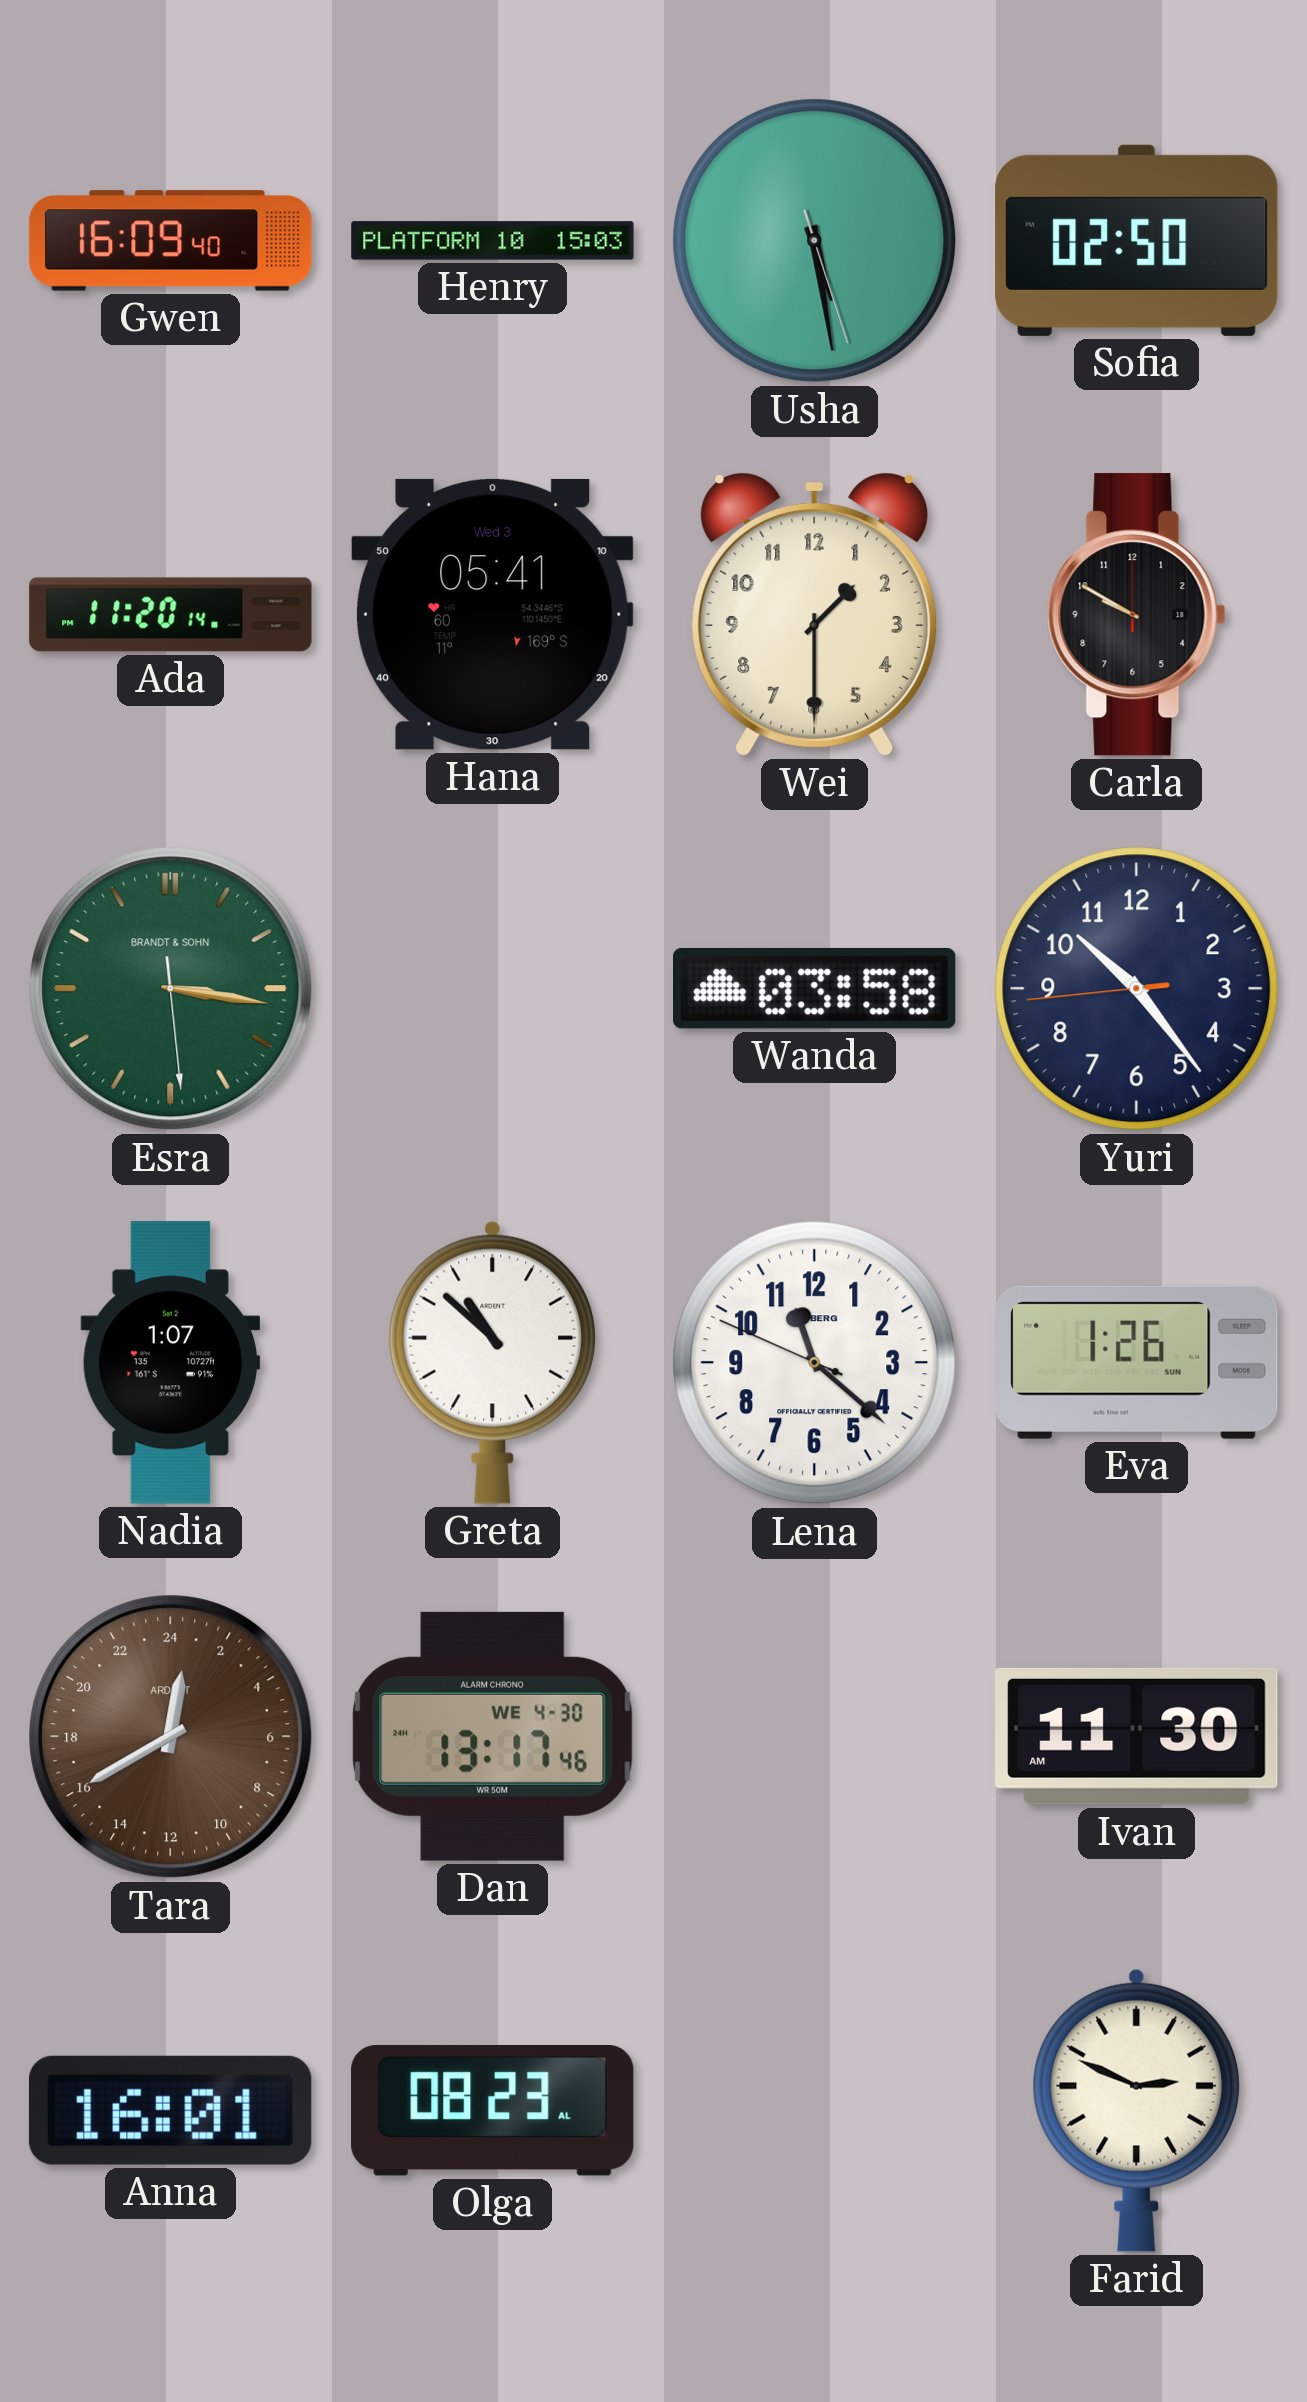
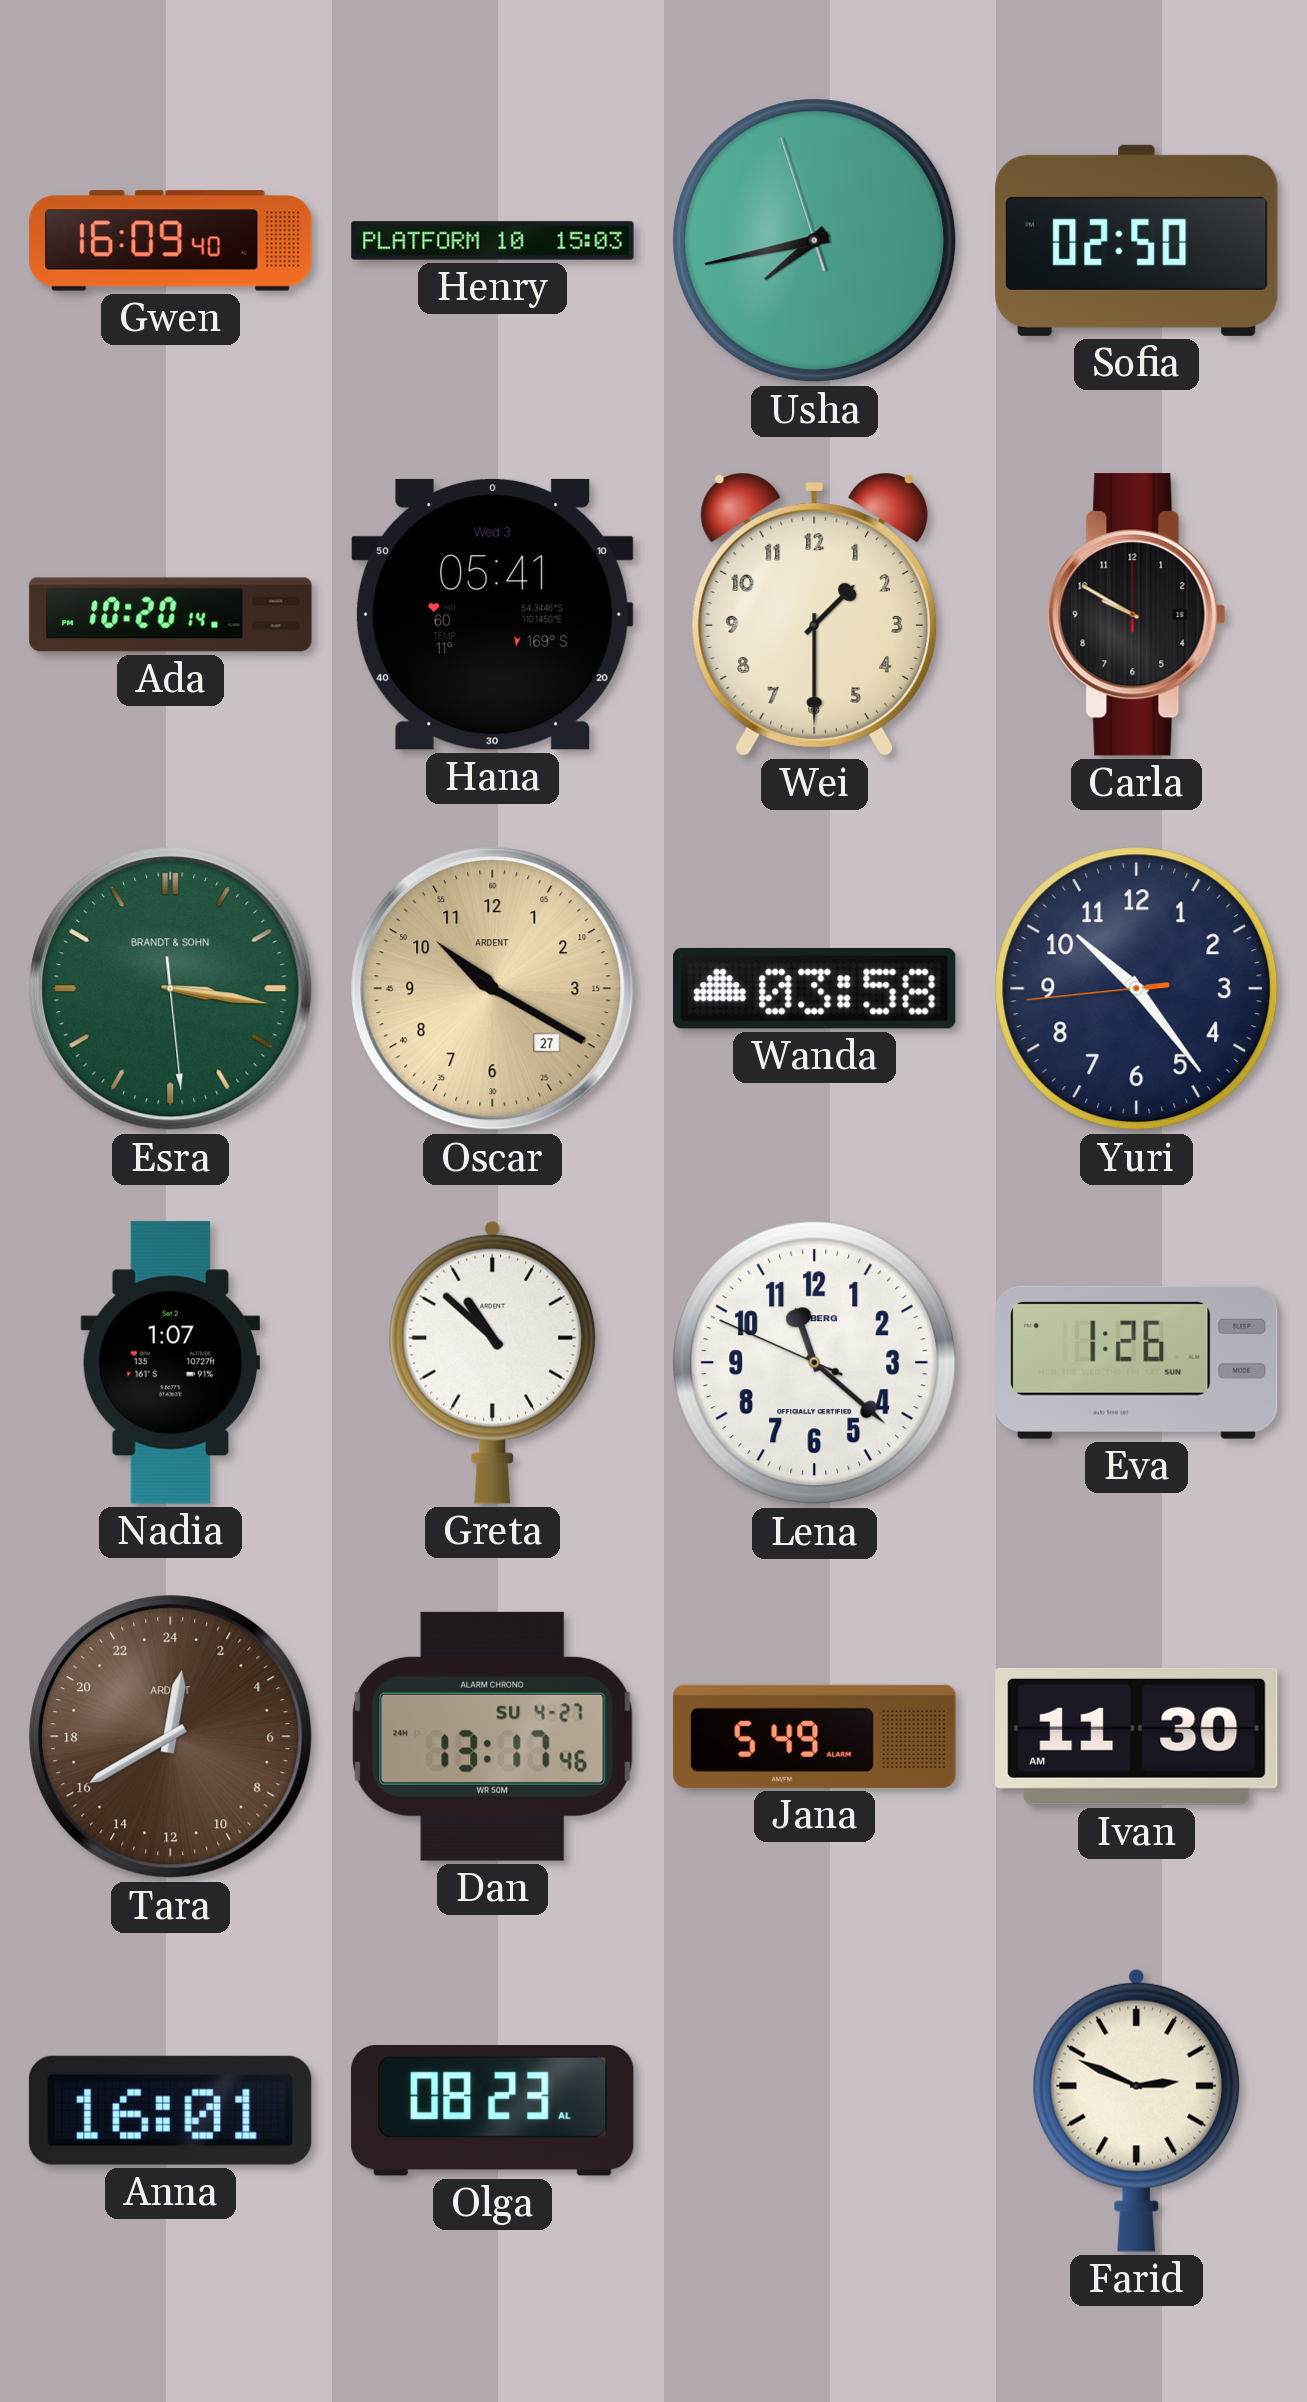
Usha: 5:28 -> 7:42 (815, 241)
Ada: 11:20 -> 10:20 (171, 615)
Oscar: none -> 10:20 (493, 989)
Dan date: WE 4-30 -> SU 4-27 (493, 1736)
Jana: none -> 5:49 (815, 1736)
